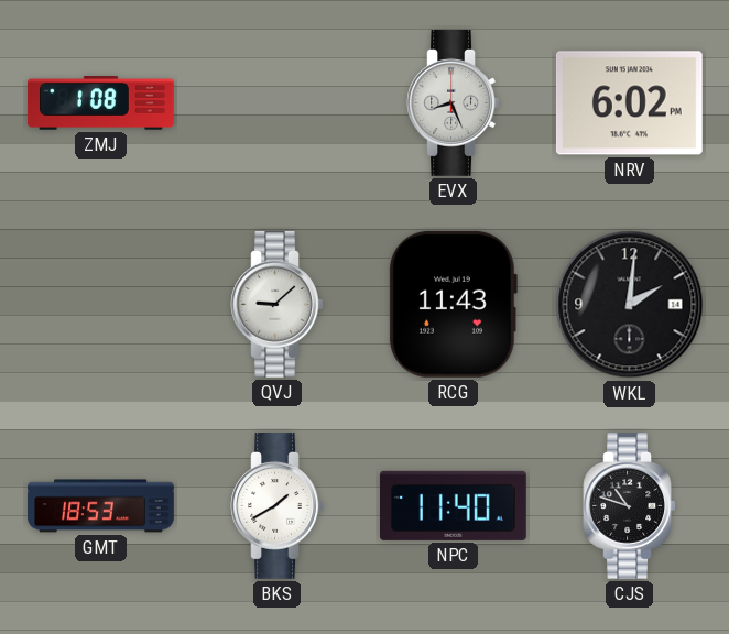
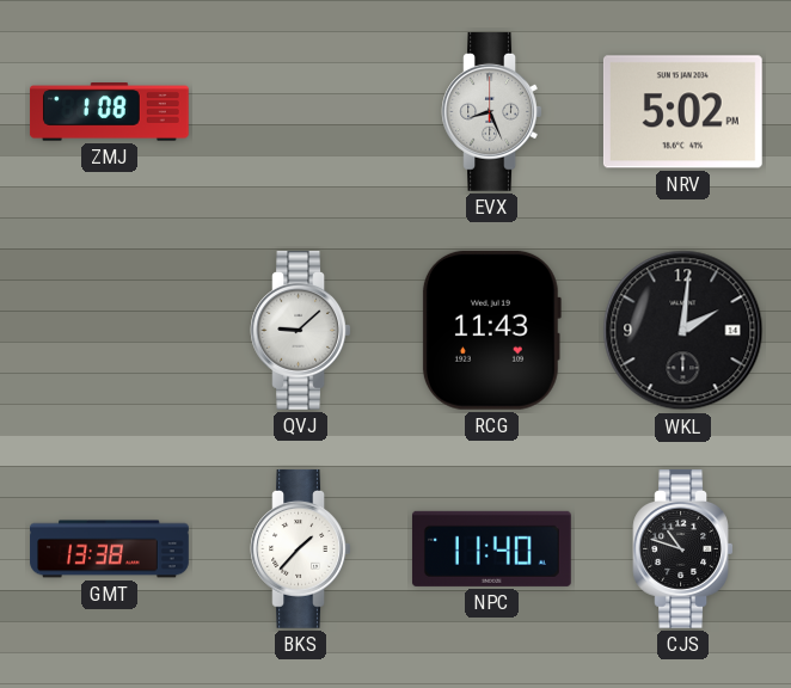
NRV: 6:02 -> 5:02 (682, 112)
GMT: 18:53 -> 13:38 (110, 549)
BKS: 1:40 -> 1:37 (301, 548)
